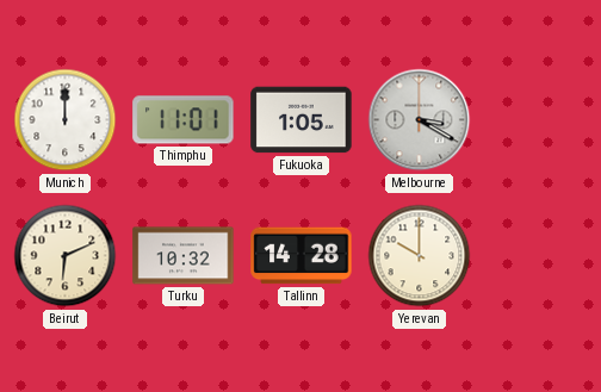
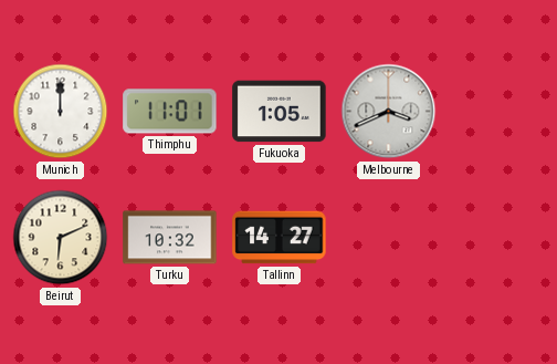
Melbourne: 3:20 -> 3:41 (389, 112)
Tallinn: 14:28 -> 14:27 (280, 238)
Yerevan: 10:00 -> none (420, 256)
